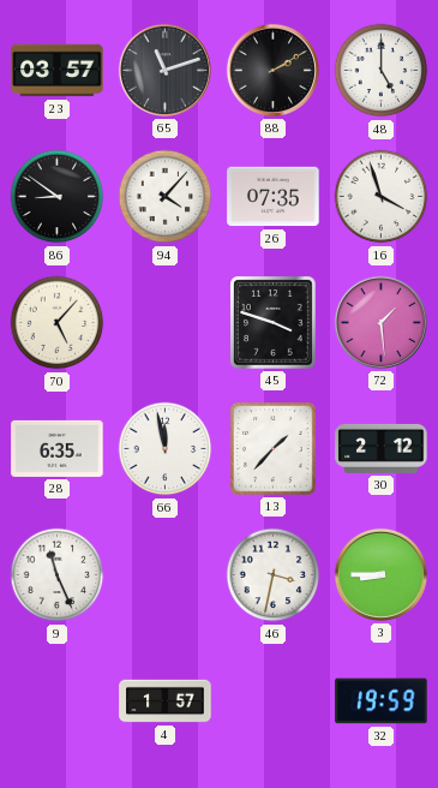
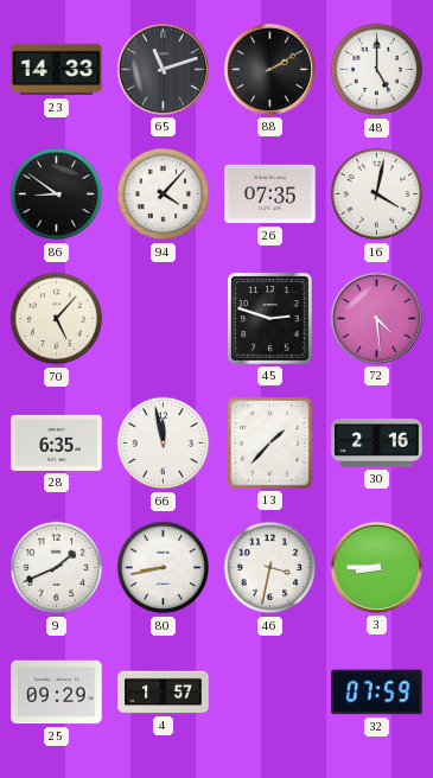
23: 03:57 -> 14:33 (57, 70)
16: 3:57 -> 4:02 (377, 194)
45: 3:48 -> 2:48 (270, 319)
72: 1:29 -> 4:29 (376, 318)
30: 2:12 -> 2:16 (377, 442)
9: 11:26 -> 1:41 (57, 568)
80: none -> 8:43 (164, 568)
25: none -> 09:29 (57, 693)
32: 19:59 -> 07:59 (377, 693)
